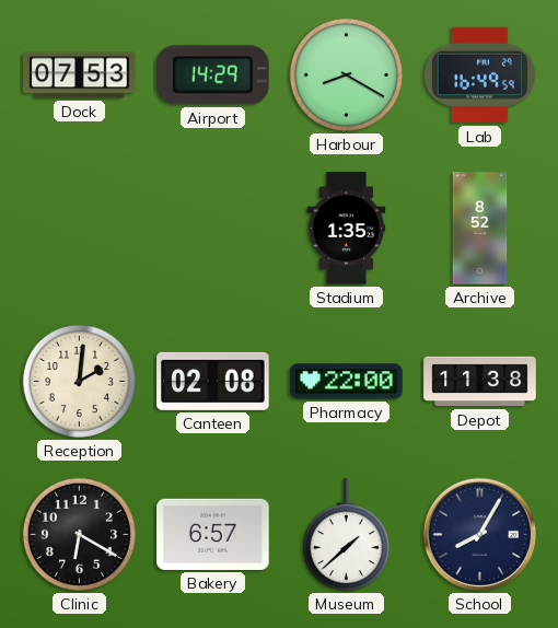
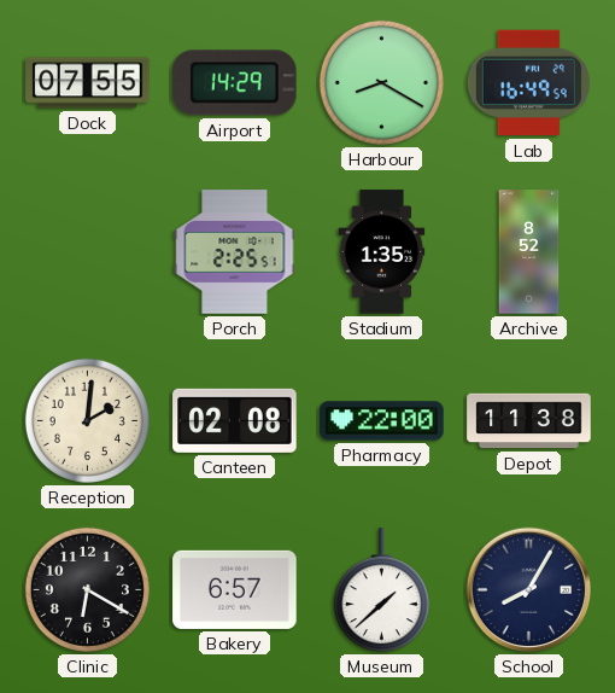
Dock: 07:53 -> 07:55 (88, 83)
Porch: none -> 2:25 (235, 252)
